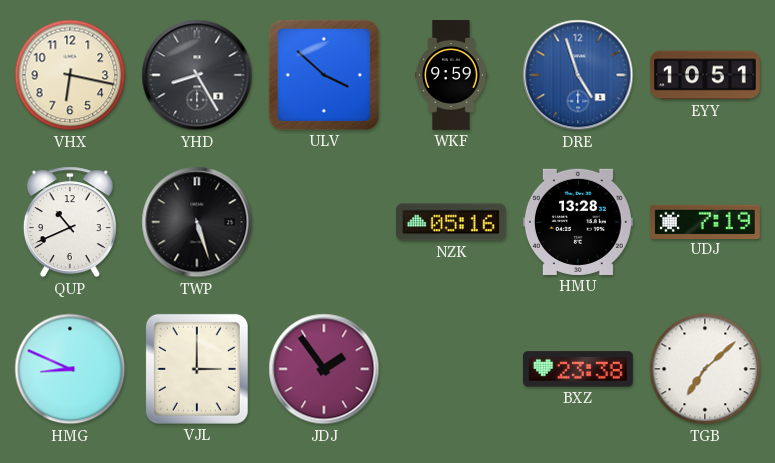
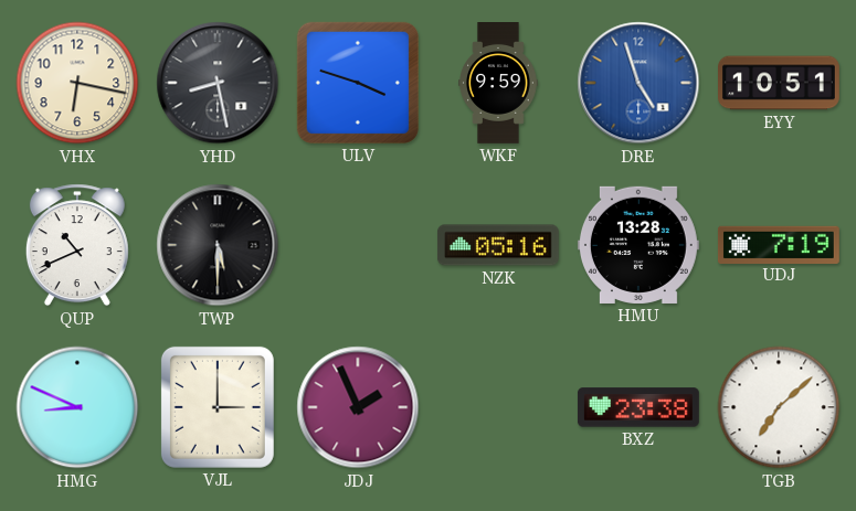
YHD: 8:25 -> 8:28 (218, 83)
ULV: 3:52 -> 3:48 (358, 83)
TWP: 5:27 -> 5:30 (218, 245)
JDJ: 1:54 -> 1:56 (358, 407)
